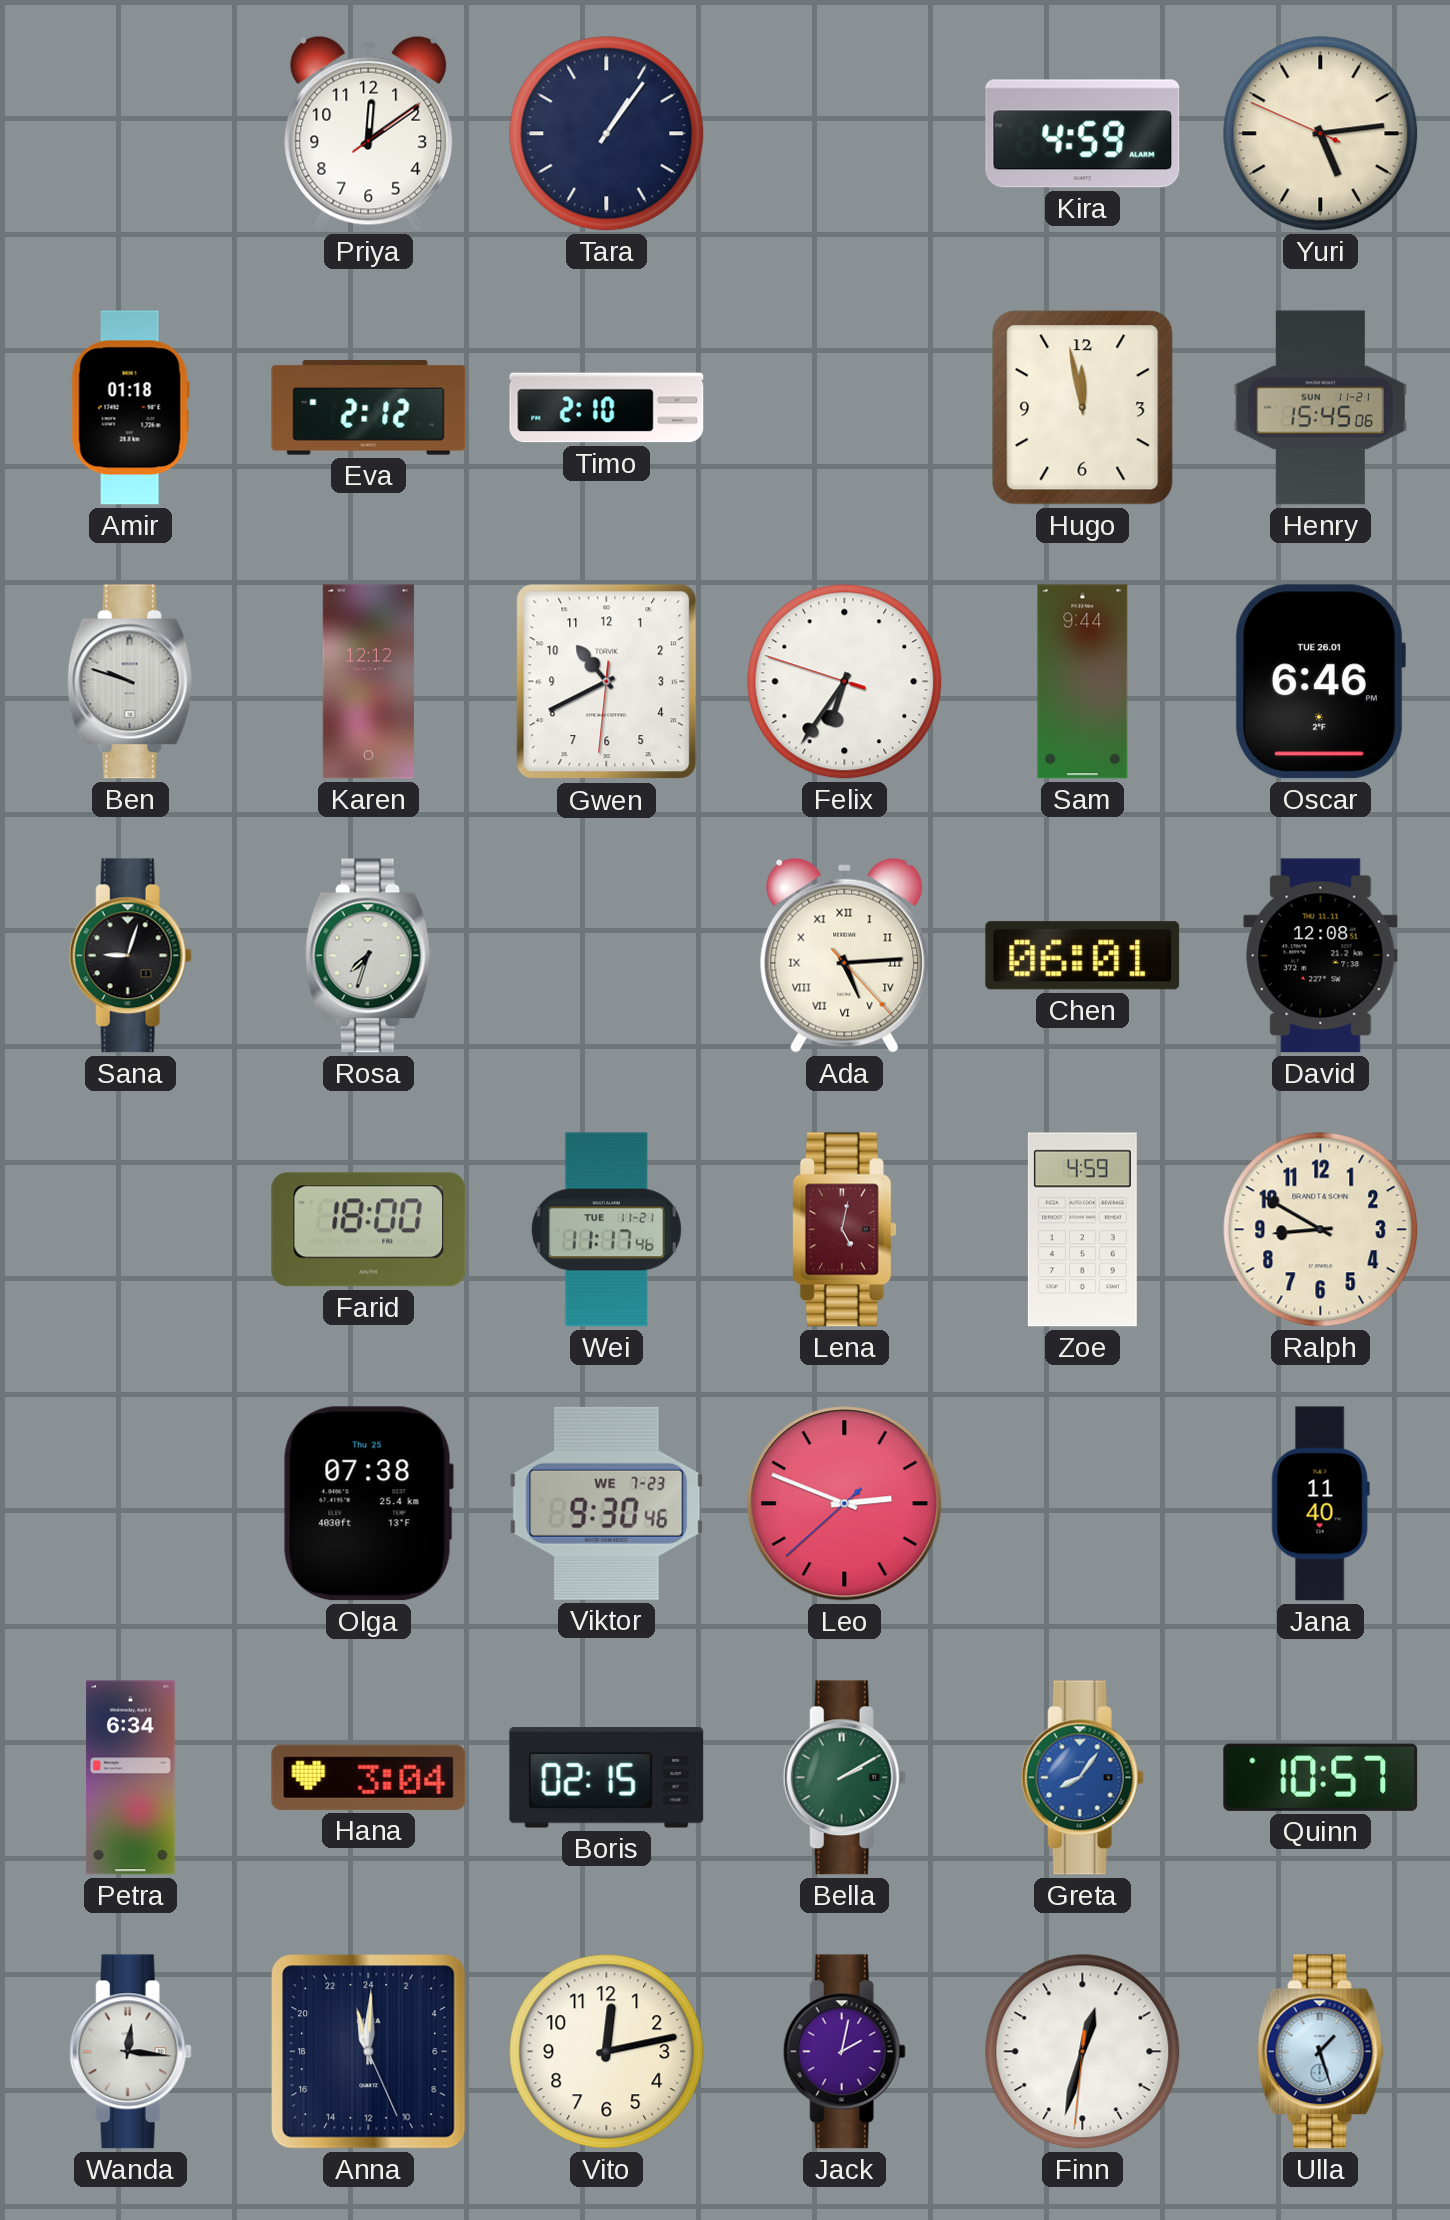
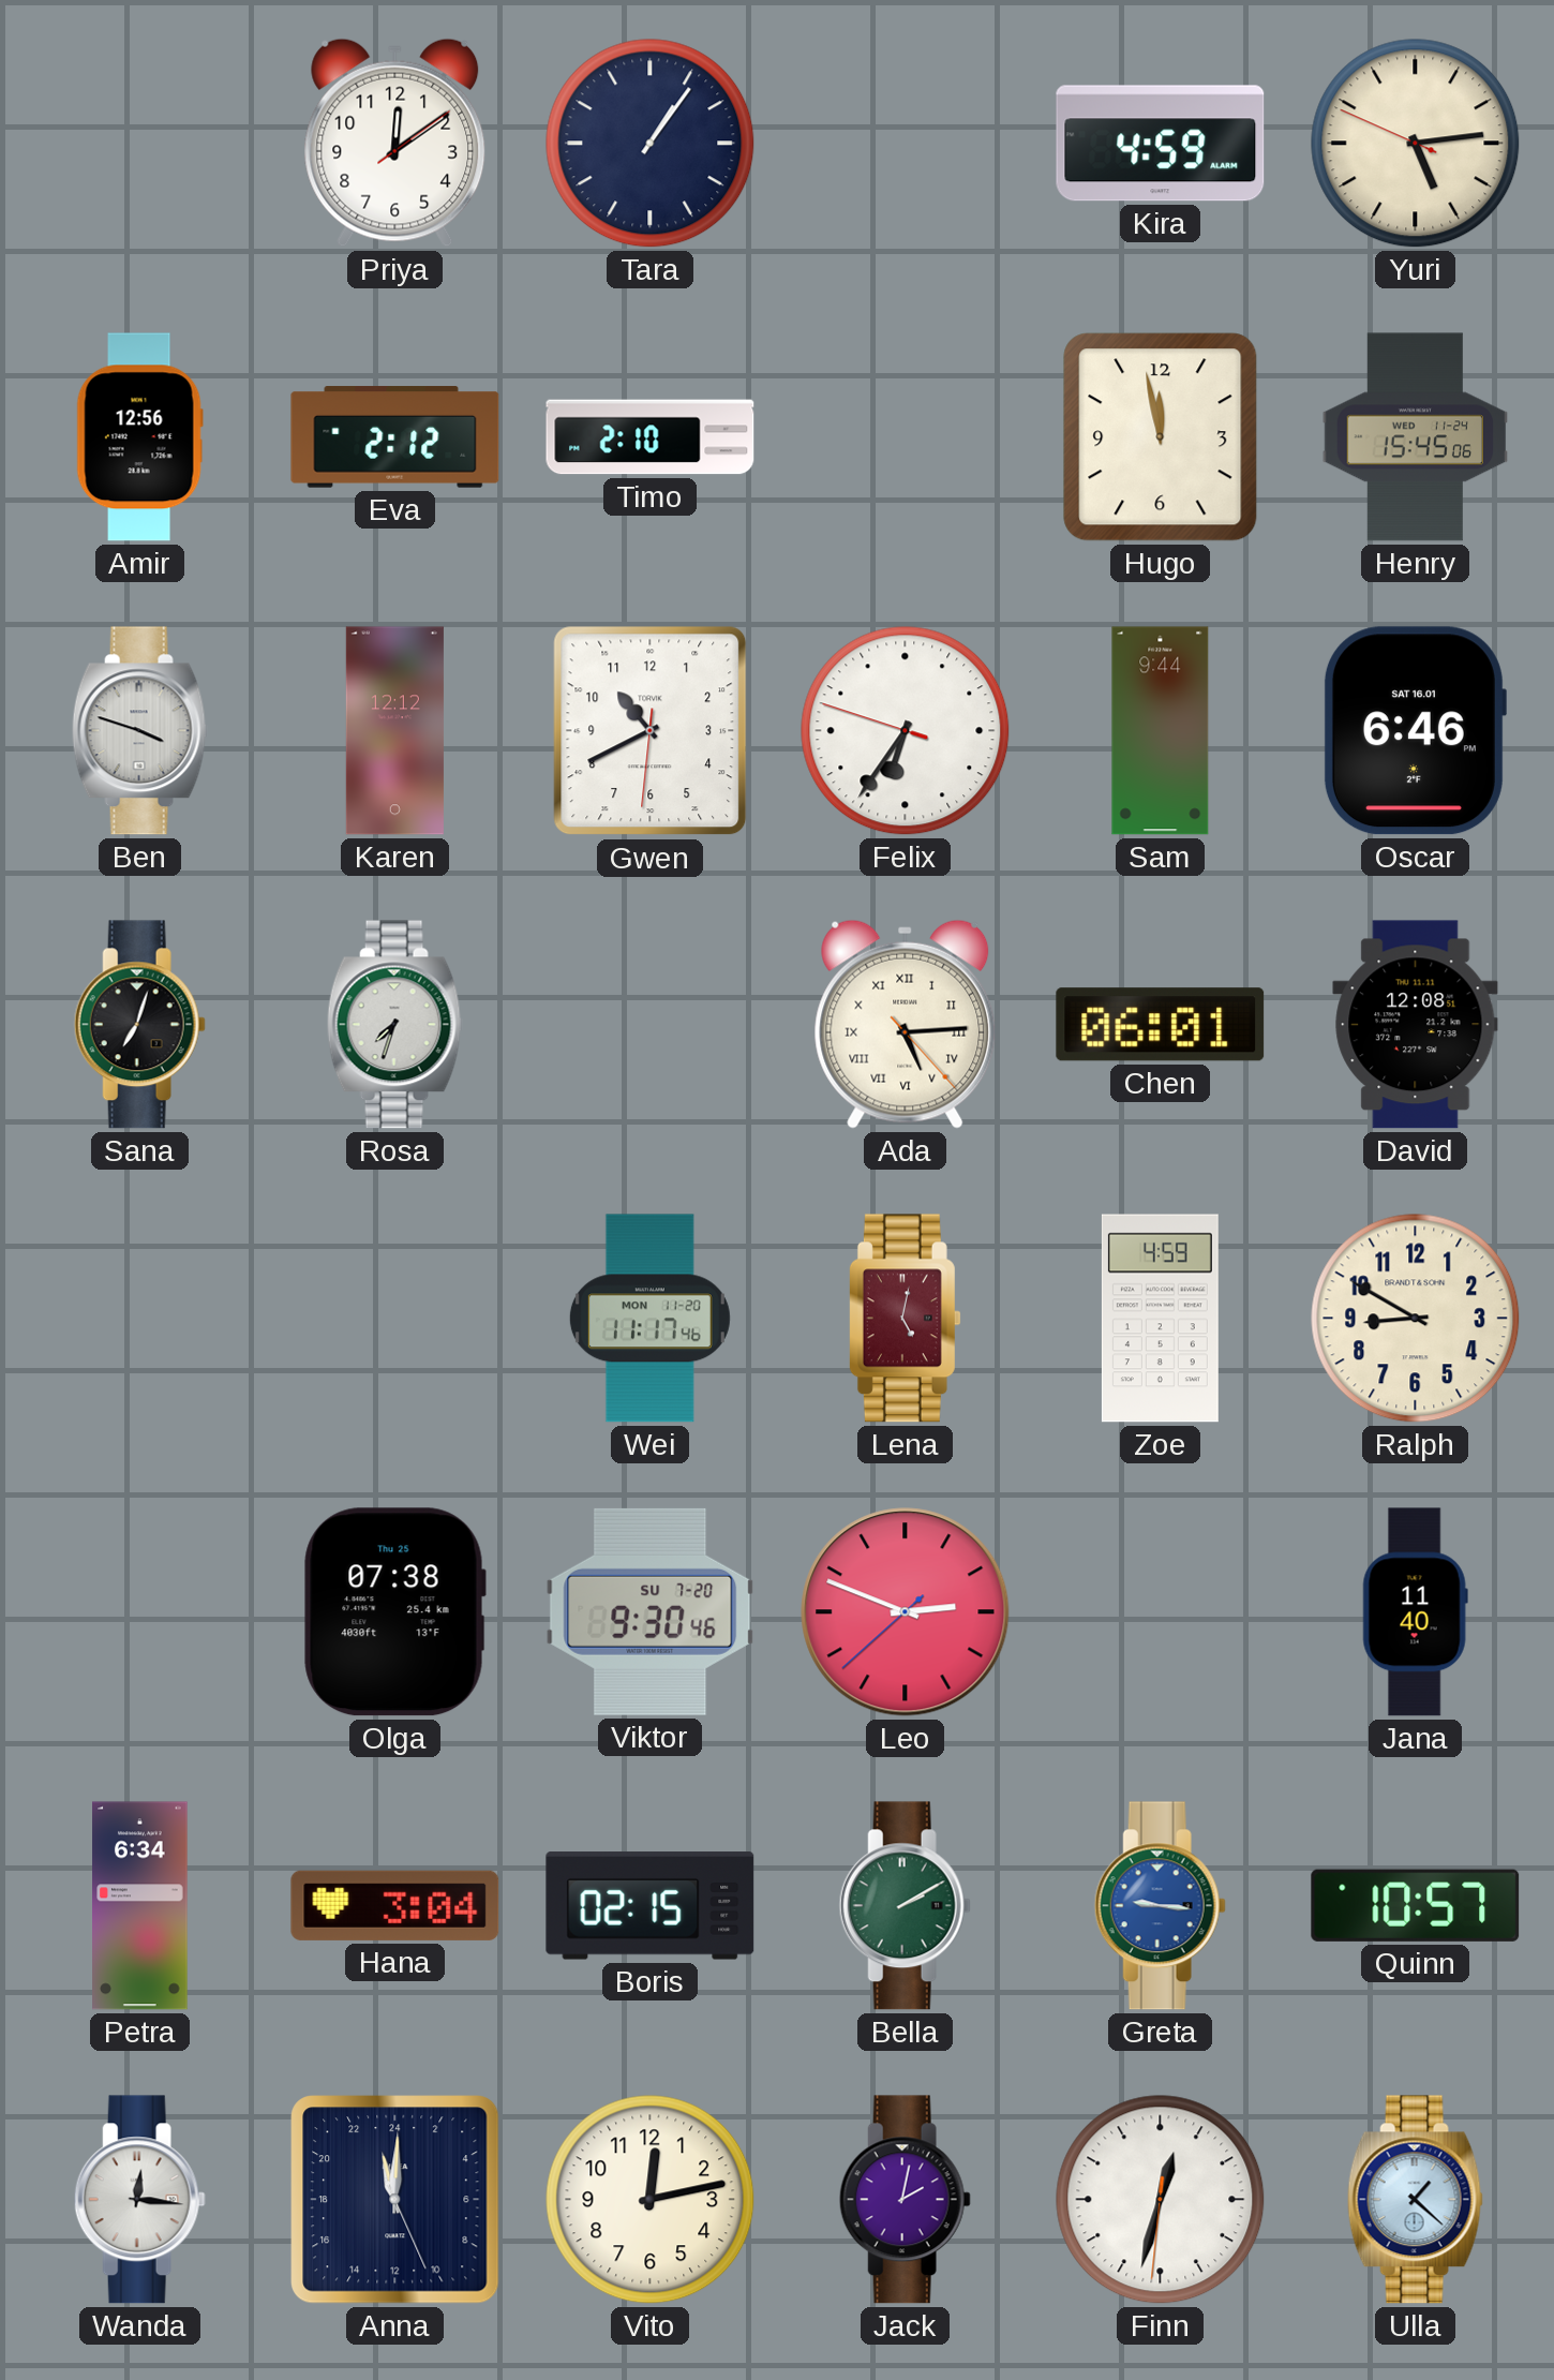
Amir: 01:18 -> 12:56 (139, 437)
Henry date: SUN 11-21 -> WED 11-24 (1416, 437)
Ben: 9:48 -> 3:48 (139, 731)
Oscar date: TUE 26.01 -> SAT 16.01 (1415, 731)
Sana: 9:03 -> 7:03 (139, 1025)
Farid: 18:00 -> none (369, 1230)
Wei date: TUE 11-21 -> MON 11-20 (649, 1319)
Viktor date: WE 7-23 -> SU 7-20 (651, 1611)
Greta: 8:06 -> 9:16 (1160, 1906)
Ulla: 1:27 -> 1:22 (1415, 2200)
